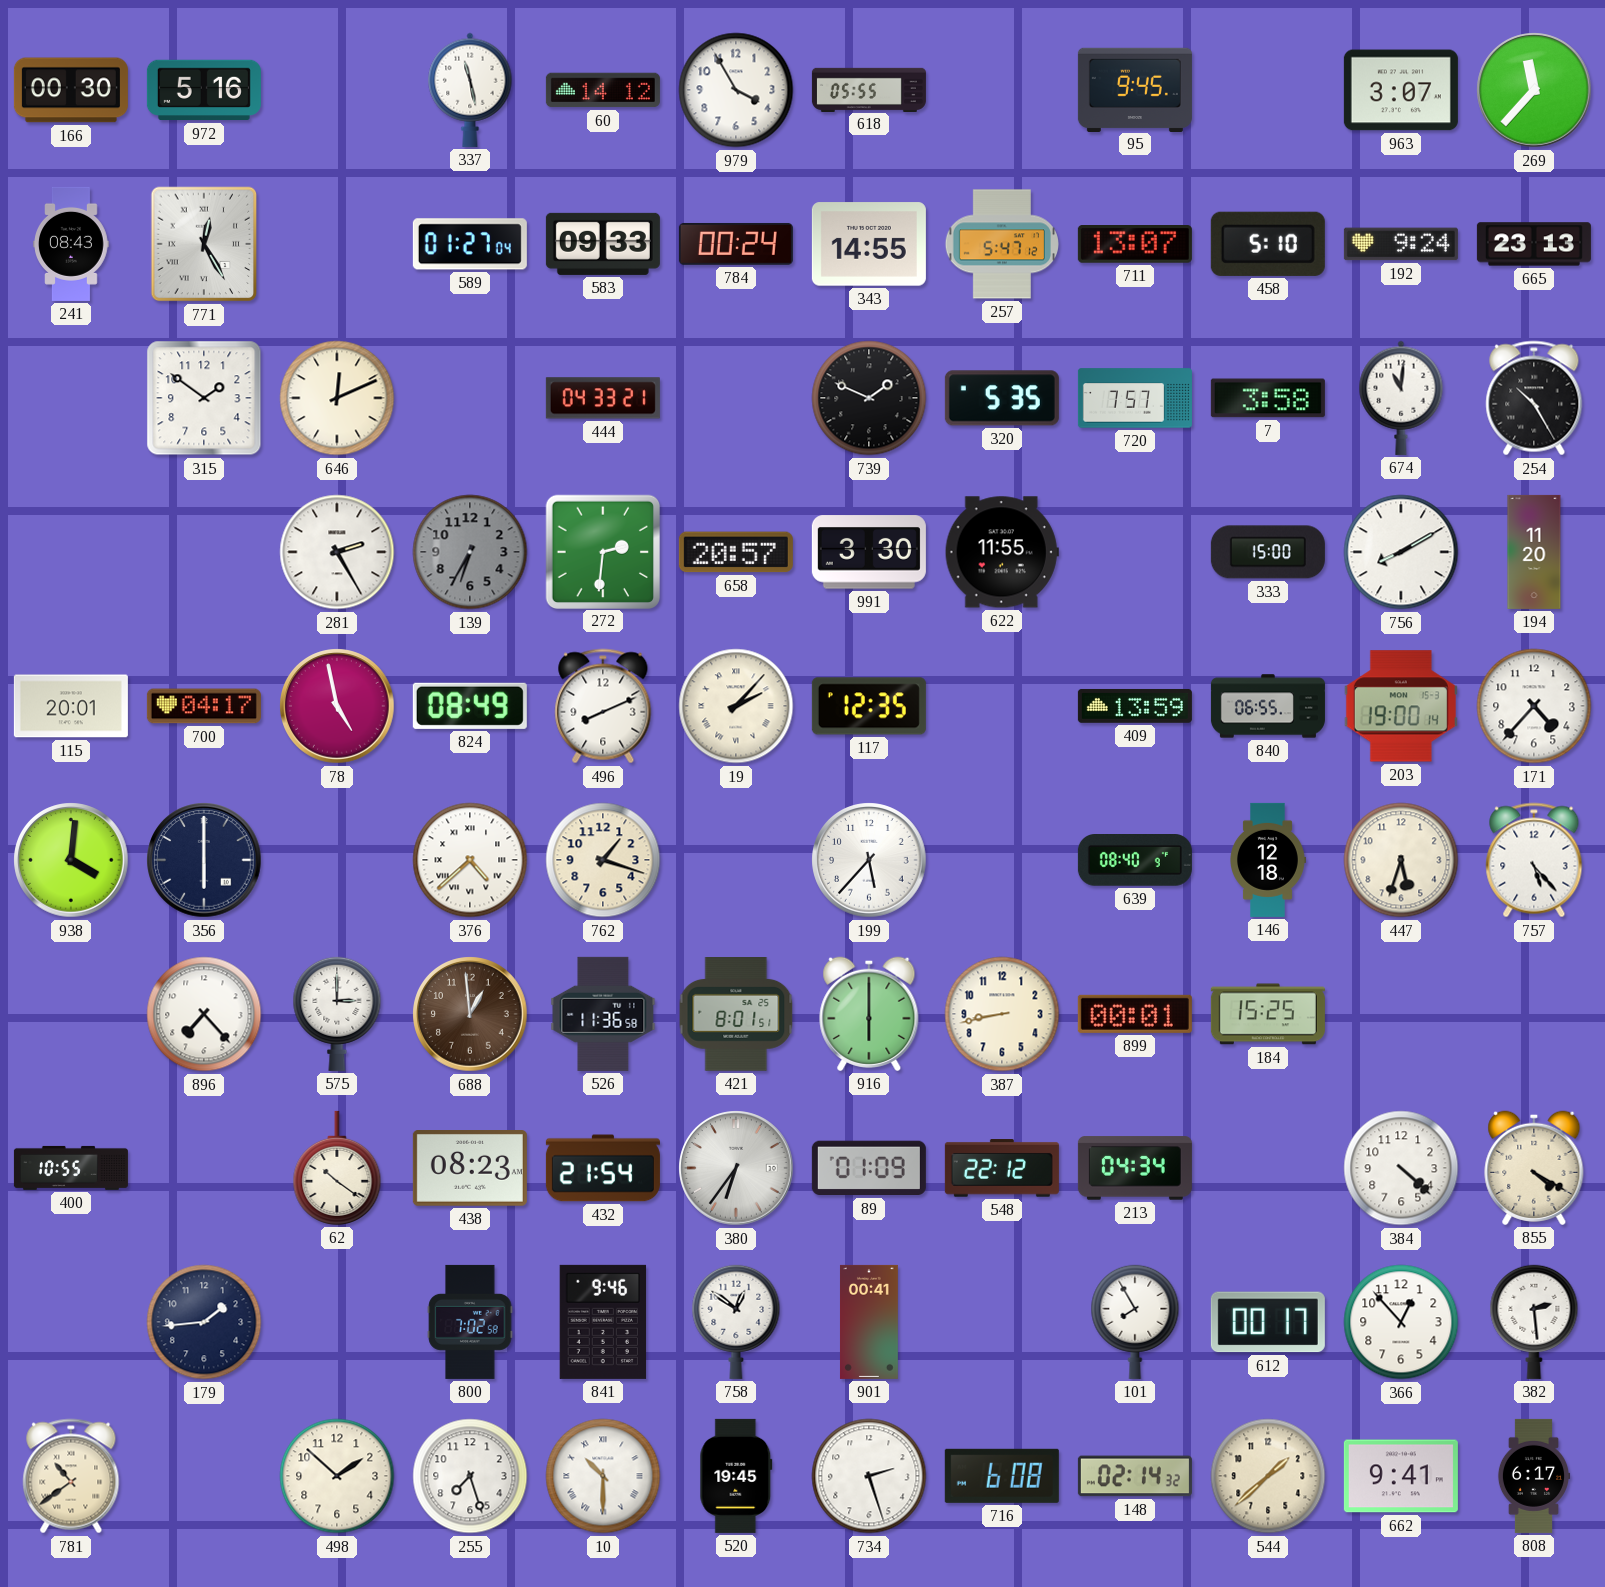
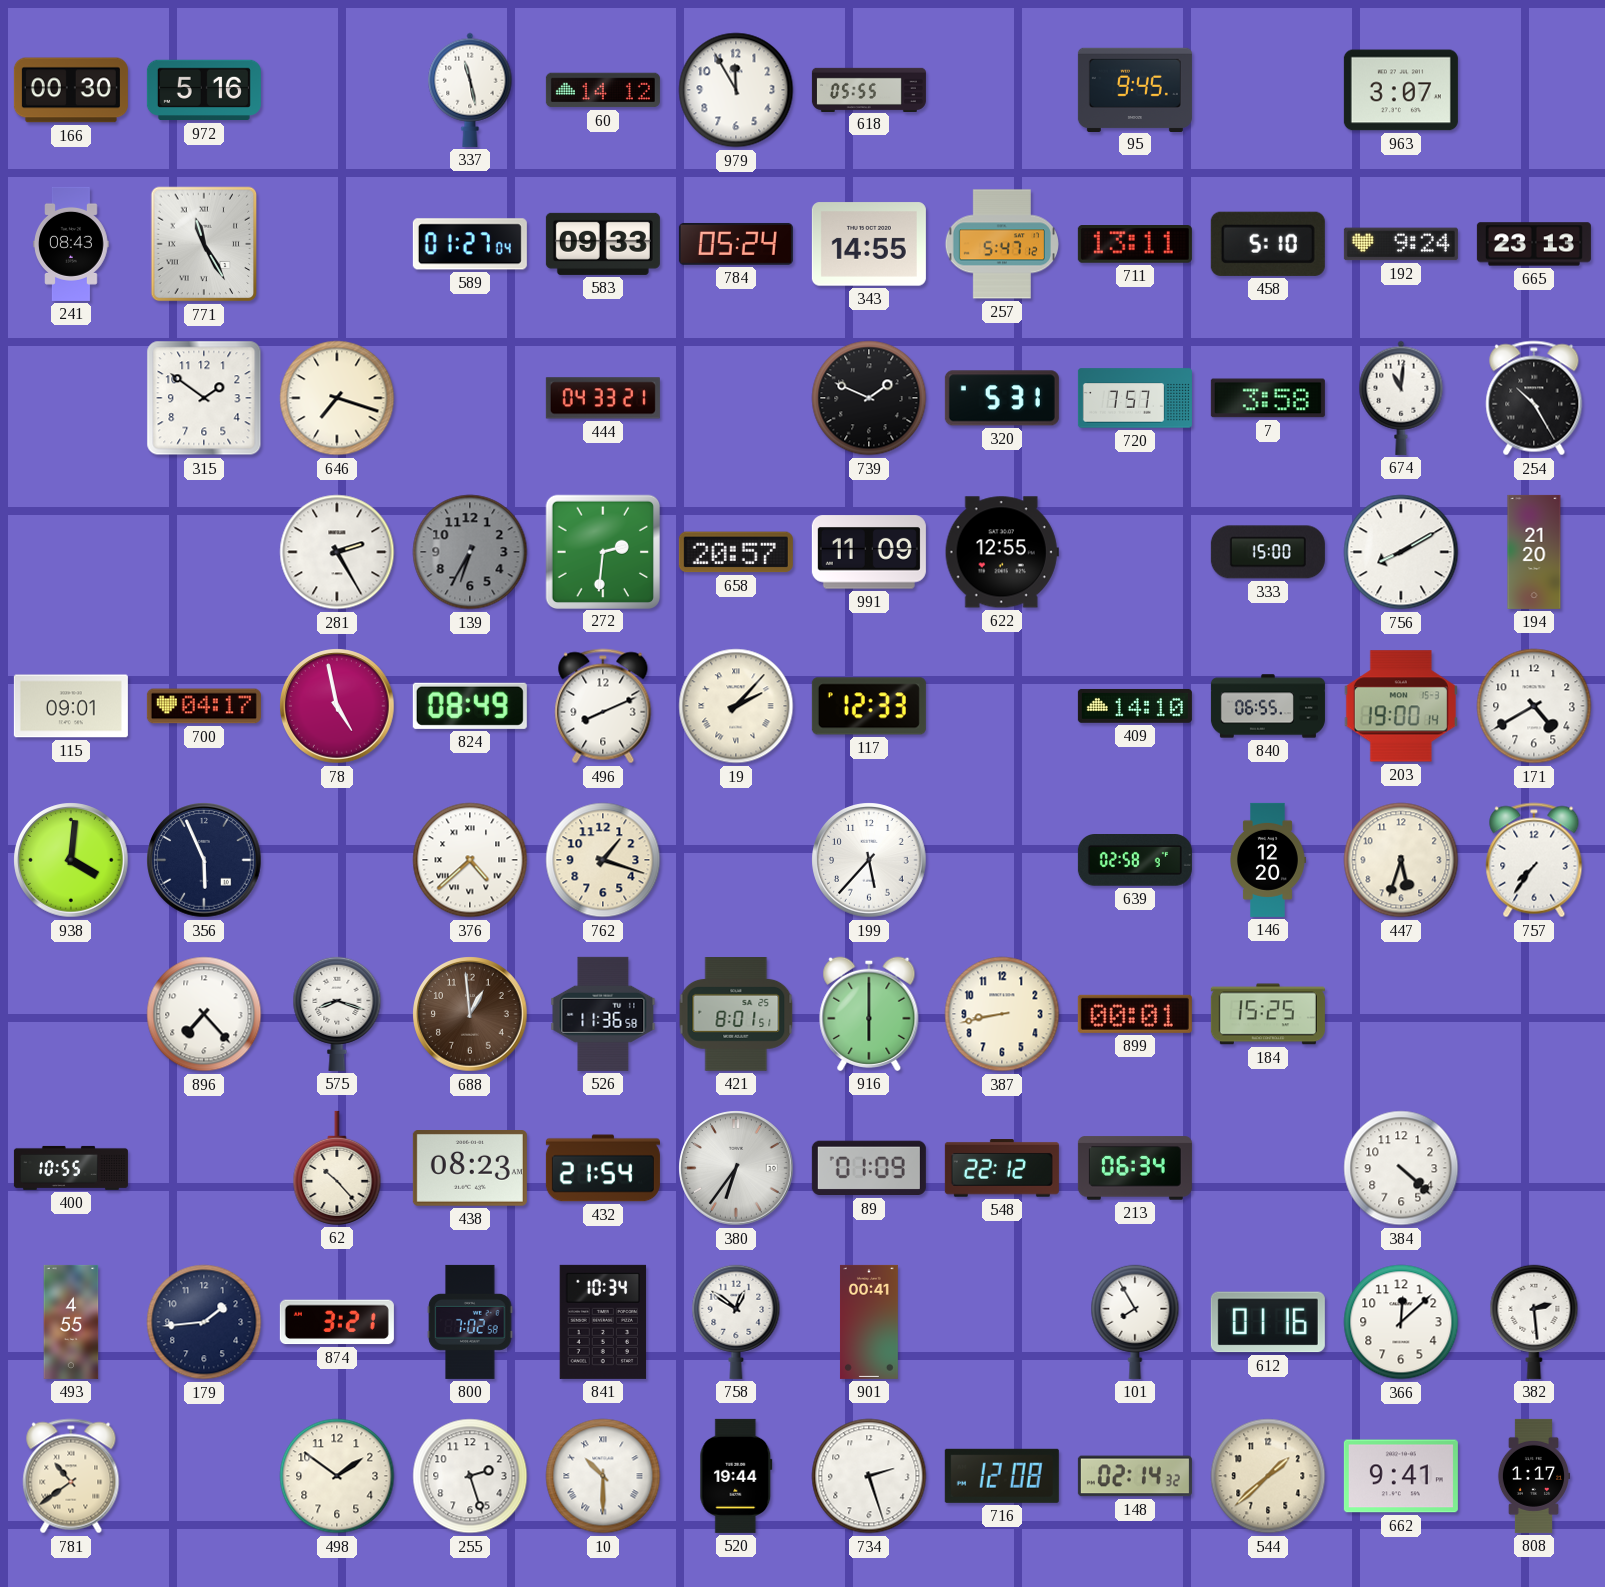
979: 3:55 -> 11:55 (736, 90)
269: 11:37 -> none (1534, 90)
771: 12:25 -> 11:25 (204, 244)
784: 00:24 -> 05:24 (736, 244)
711: 13:07 -> 13:11 (1135, 245)
646: 12:11 -> 7:18 (337, 398)
320: 5:35 -> 5:31 (1002, 398)
991: 3:30 -> 11:09 (869, 552)
622: 11:55 -> 12:55 (1002, 552)
194: 11:20 -> 21:20 (1534, 552)
115: 20:01 -> 09:01 (71, 706)
117: 12:35 -> 12:33 (869, 706)
409: 13:59 -> 14:10 (1135, 706)
171: 4:37 -> 4:40 (1534, 706)
356: 6:00 -> 5:56 (204, 860)
639: 08:40 -> 02:58 (1135, 860)
146: 12:18 -> 12:20 (1268, 860)
757: 5:23 -> 7:36 (1534, 860)
575: 3:00 -> 8:18 (337, 1014)
62: 10:21 -> 10:23 (337, 1168)
213: 04:34 -> 06:34 (1135, 1168)
855: 4:20 -> none (1534, 1168)
493: none -> 4:55 (71, 1322)
874: none -> 3:21 (337, 1322)
841: 9:46 -> 10:34 (603, 1322)
612: 00:17 -> 01:16 (1268, 1322)
366: 12:53 -> 12:08 (1401, 1322)
498: 1:52 -> 1:51 (337, 1476)
255: 7:27 -> 2:27 (470, 1476)
520: 19:45 -> 19:44 (736, 1476)
716: 6:08 -> 12:08 (1002, 1476)
808: 6:17 -> 1:17 (1534, 1476)
